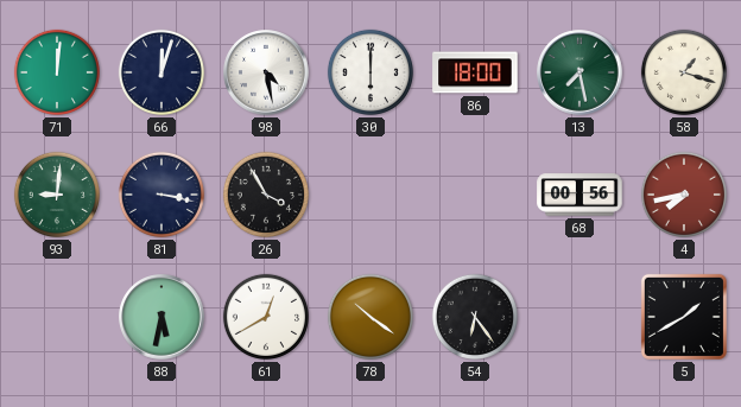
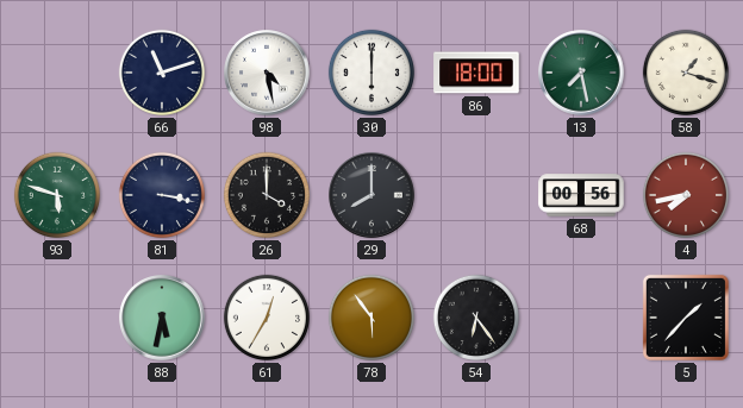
71: 12:01 -> none (57, 72)
66: 12:03 -> 11:12 (162, 73)
93: 9:01 -> 5:48 (57, 195)
26: 3:55 -> 4:00 (267, 195)
29: none -> 8:00 (371, 195)
61: 12:40 -> 12:35 (267, 318)
78: 10:21 -> 5:54 (371, 318)
5: 1:40 -> 1:37 (686, 318)
